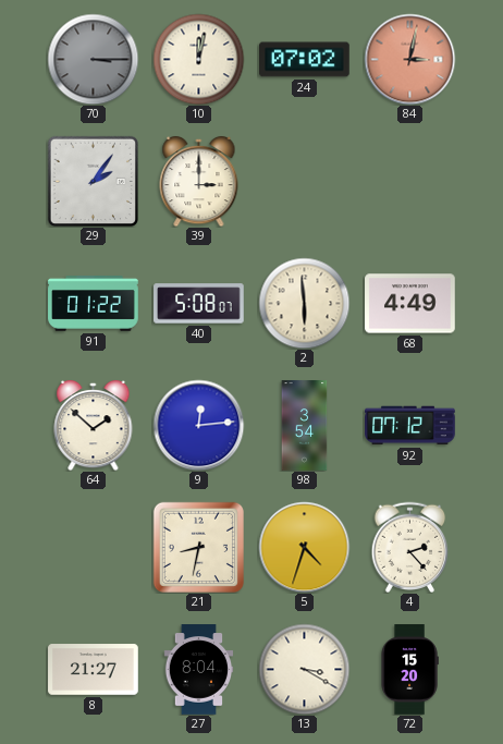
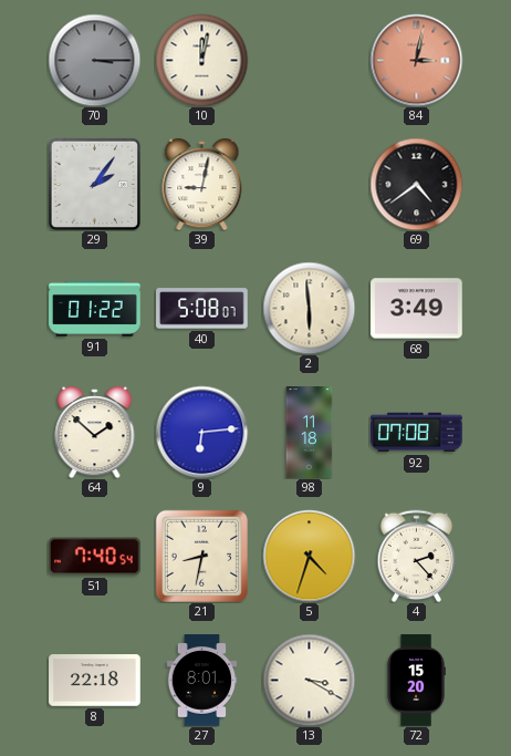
24: 07:02 -> none (305, 60)
39: 3:00 -> 9:02 (202, 184)
69: none -> 4:39 (416, 184)
68: 4:49 -> 3:49 (417, 309)
9: 12:14 -> 6:14 (201, 432)
98: 3:54 -> 11:18 (310, 433)
92: 07:12 -> 07:08 (417, 433)
51: none -> 7:40 (95, 557)
8: 21:27 -> 22:18 (95, 681)
27: 8:04 -> 8:01 (202, 681)
